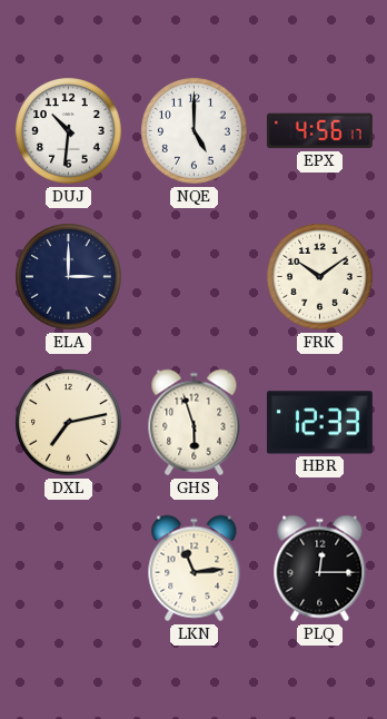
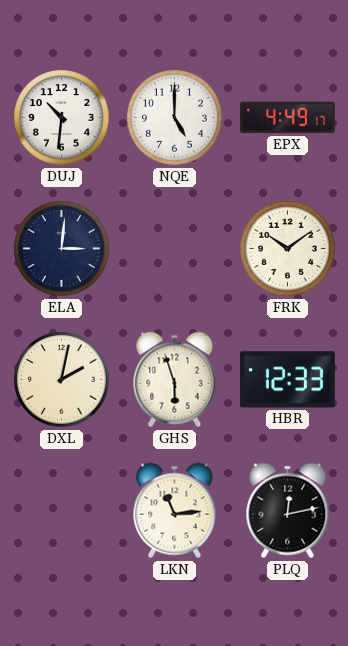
EPX: 4:56 -> 4:49 (287, 118)
ELA: 3:00 -> 3:01 (62, 249)
DXL: 7:13 -> 2:02 (62, 380)
PLQ: 12:15 -> 12:13 (288, 511)
